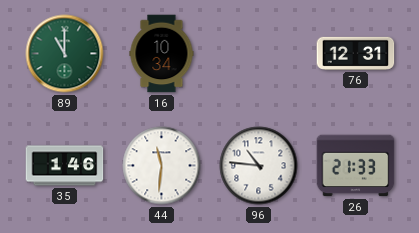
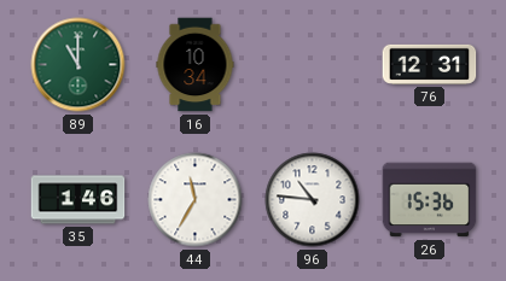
44: 11:31 -> 11:35 (196, 200)
26: 21:33 -> 15:36 (430, 200)
